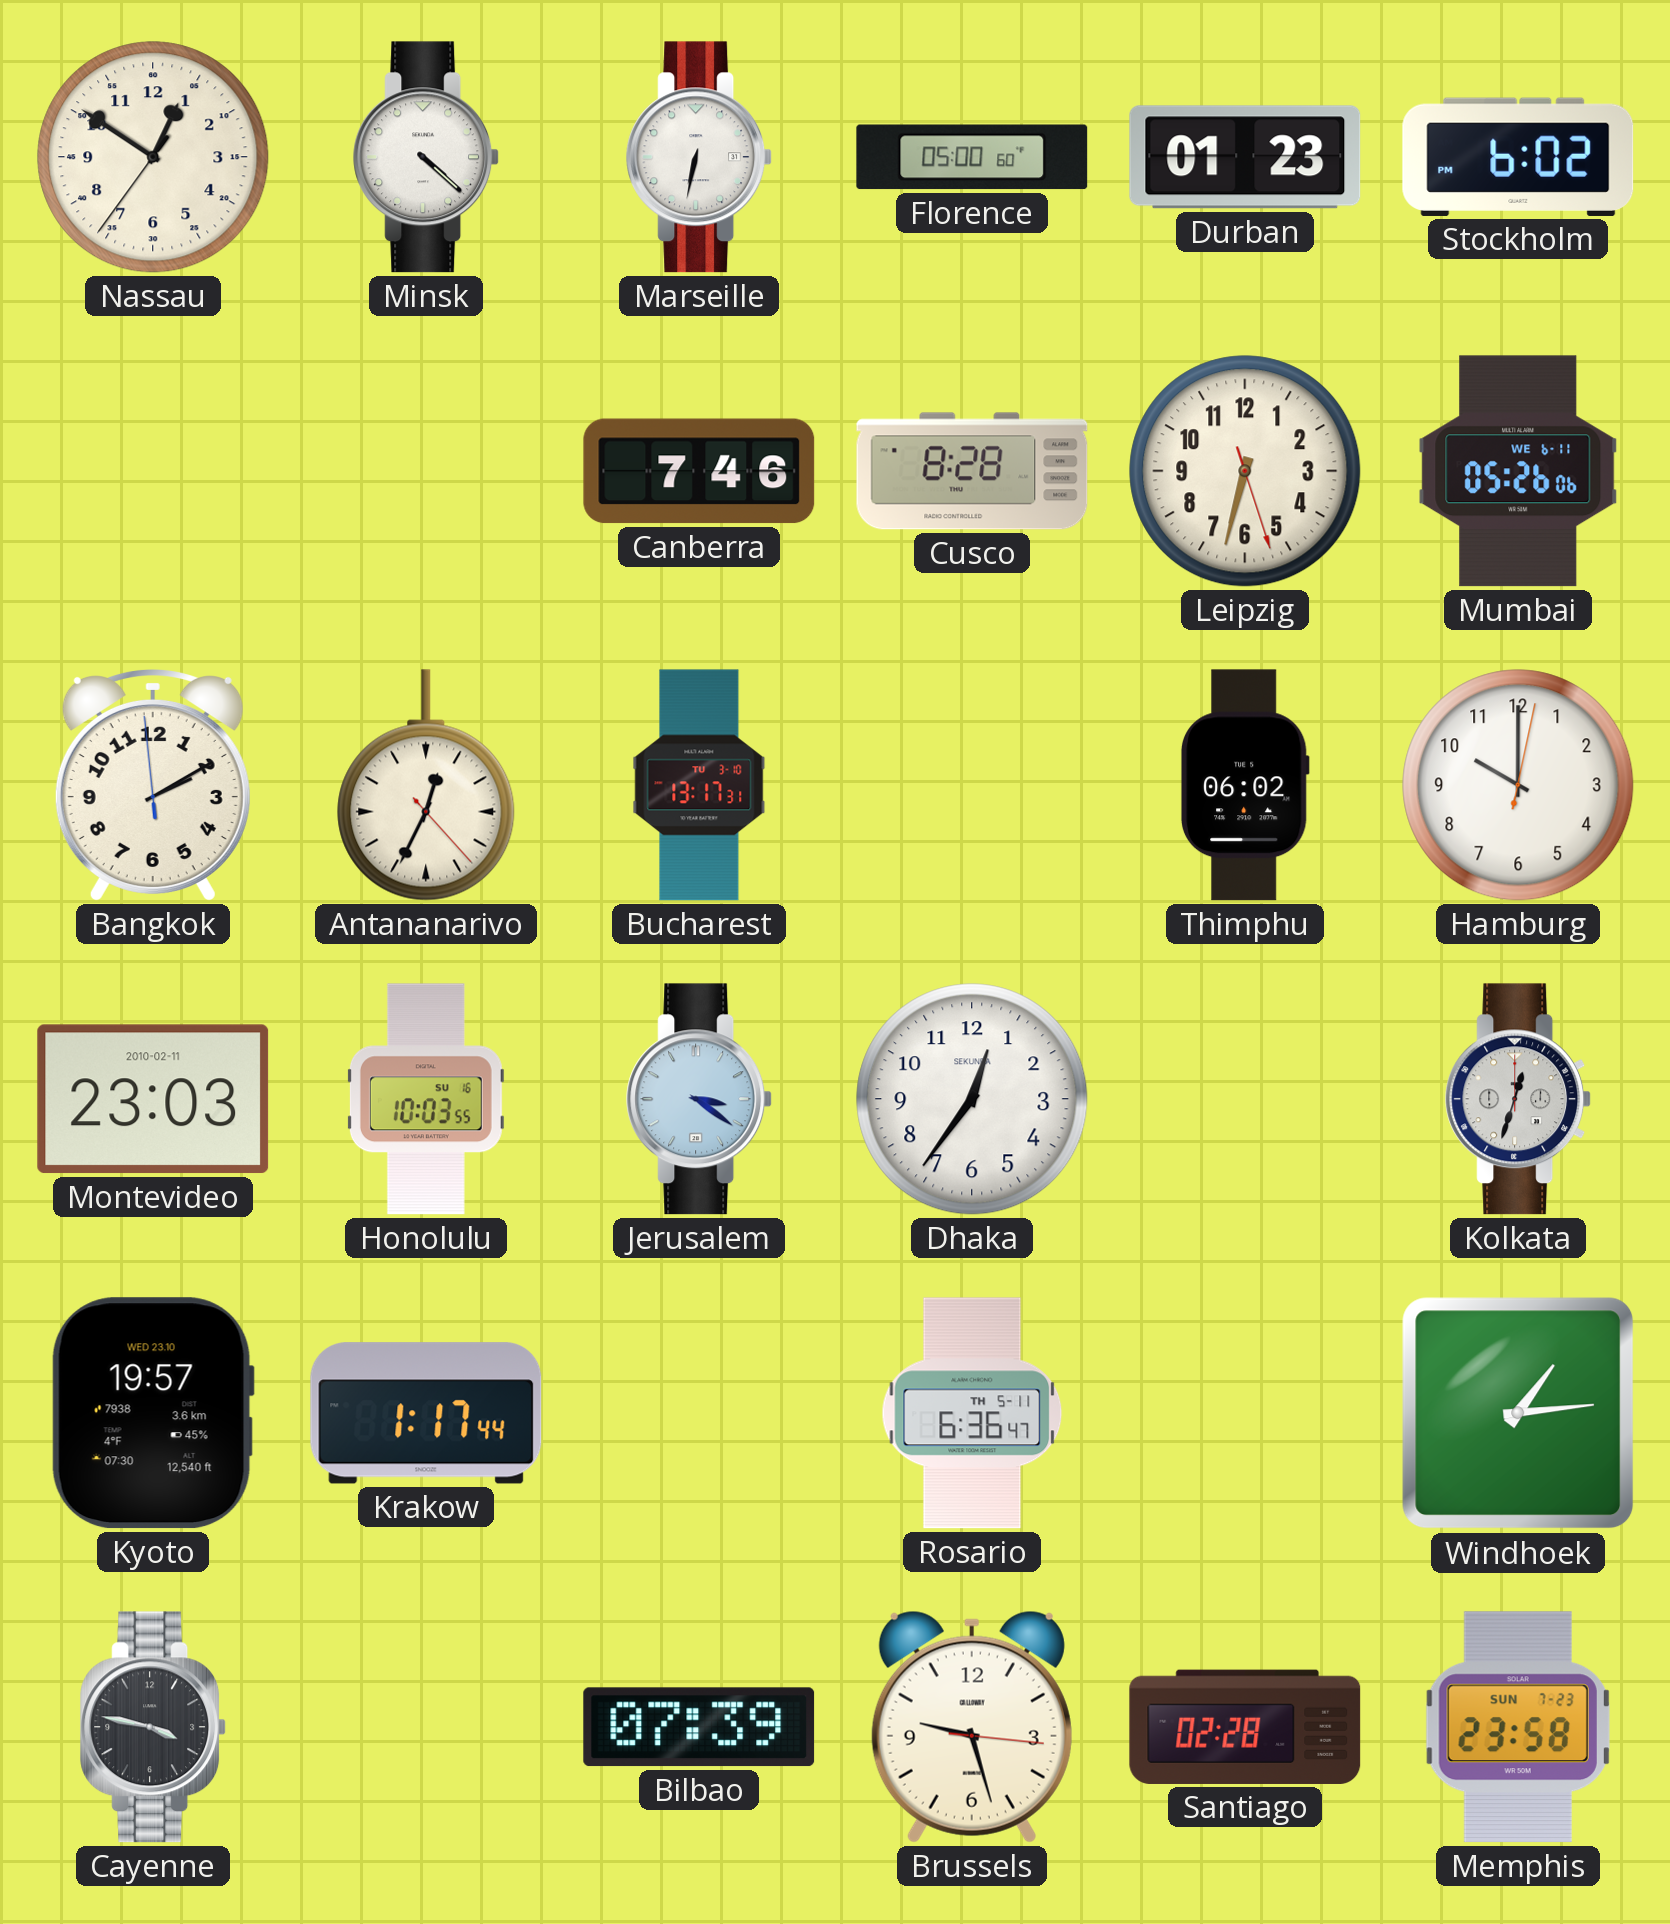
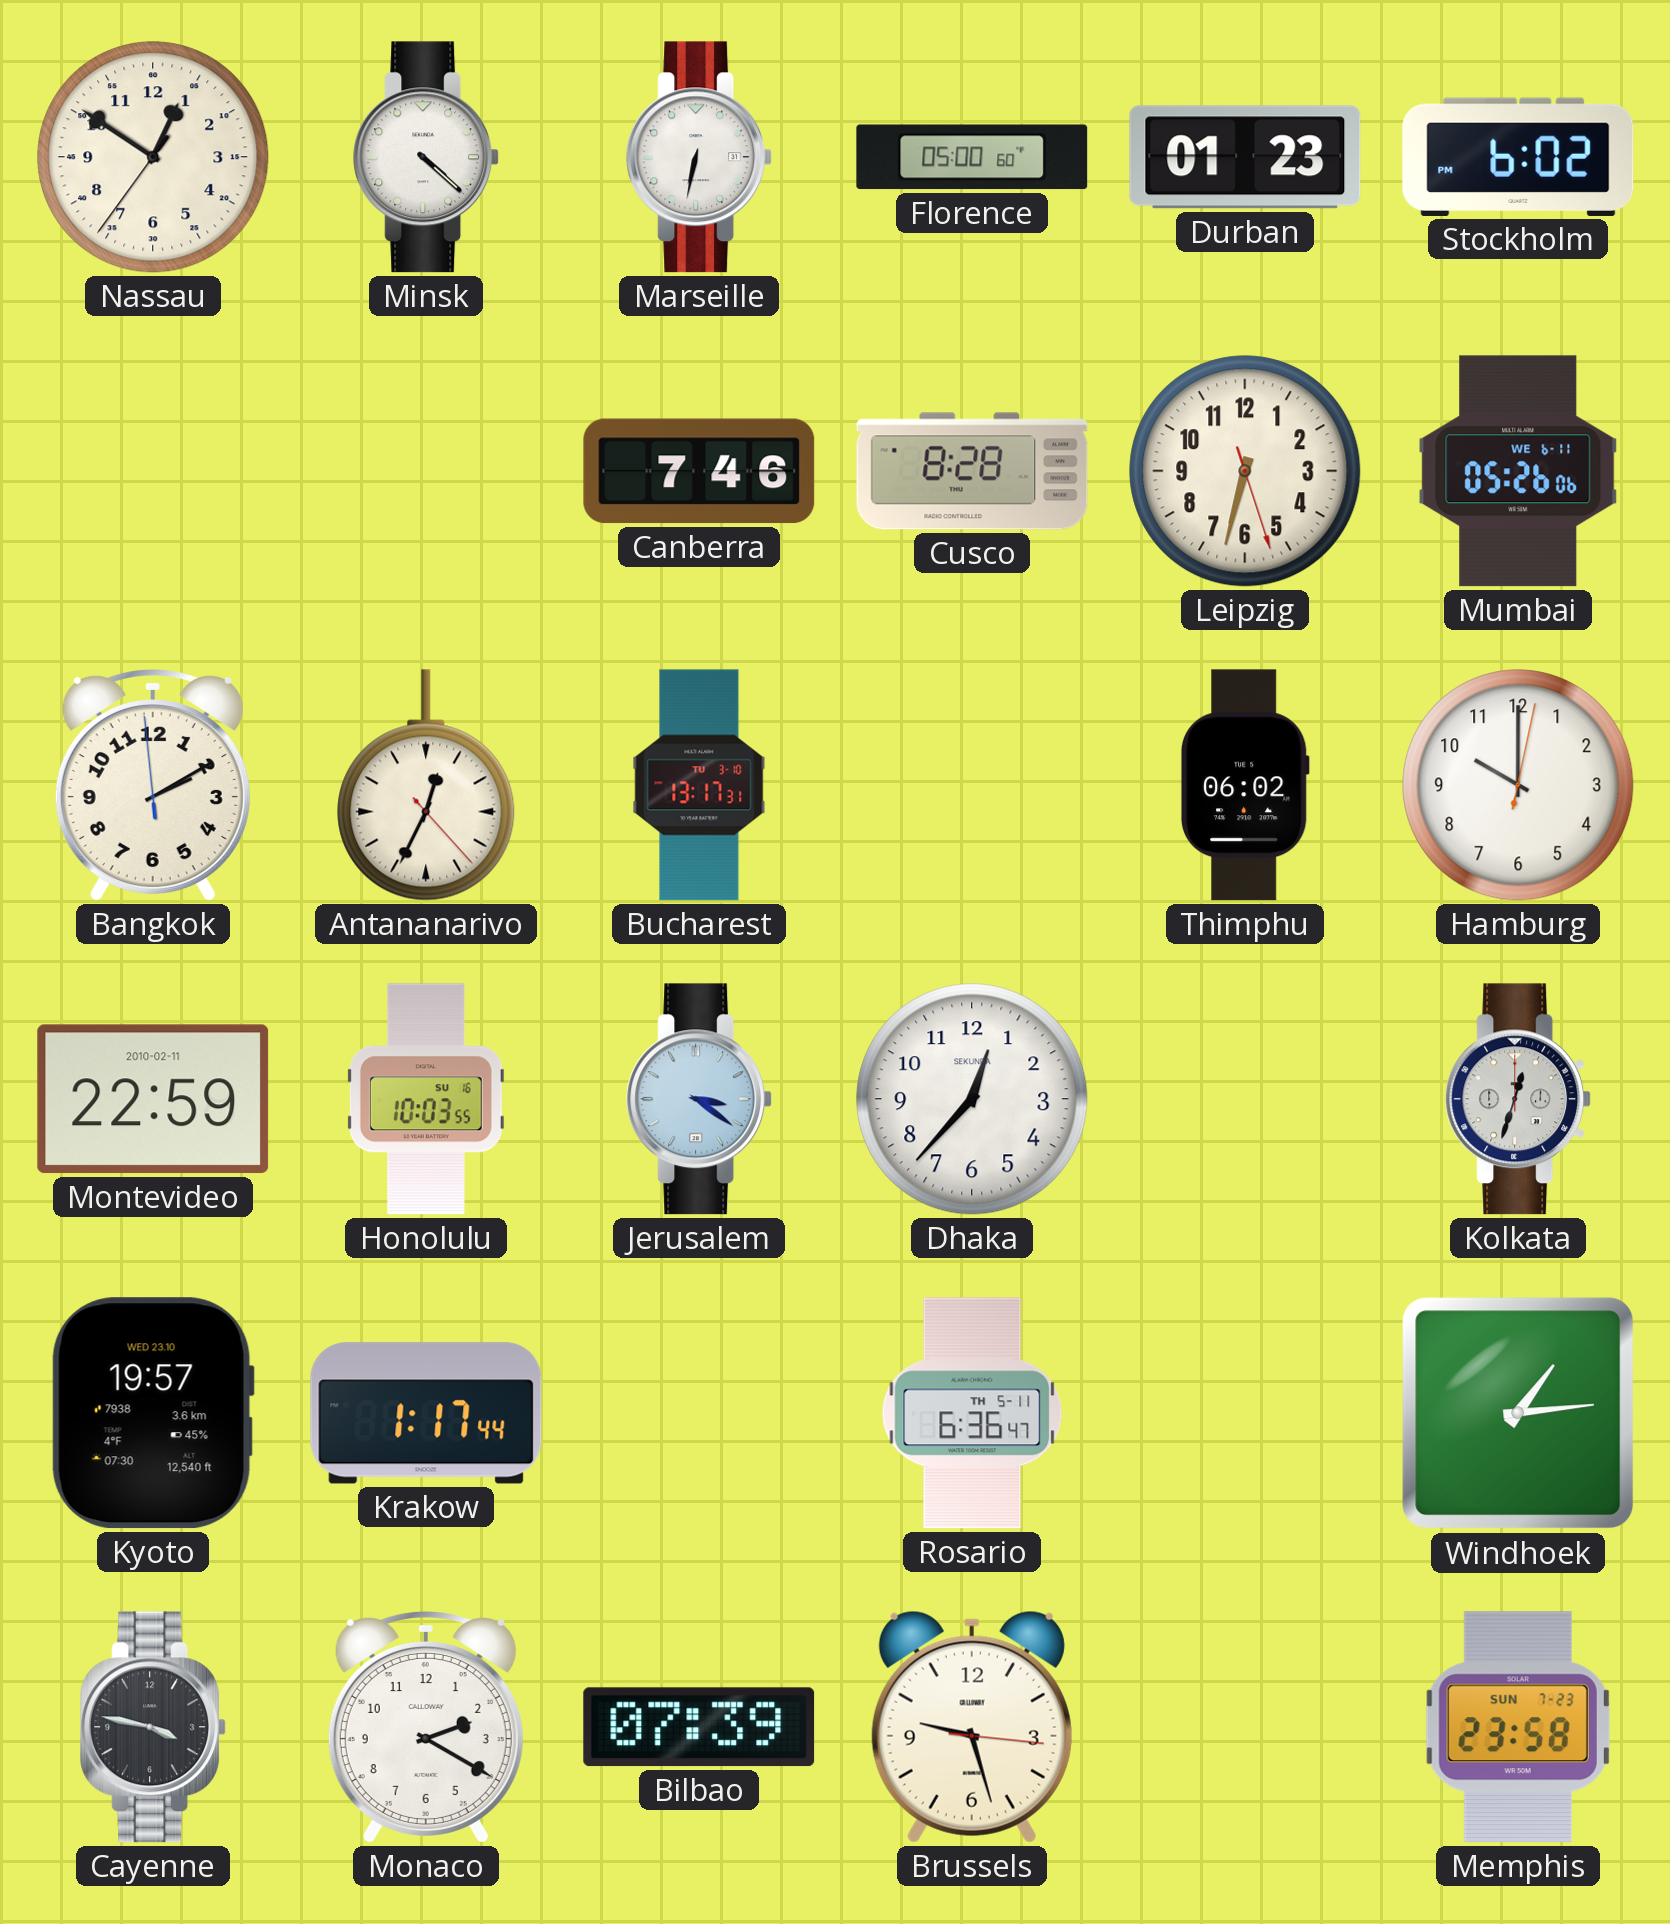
Montevideo: 23:03 -> 22:59 (153, 1099)
Dhaka: 12:36 -> 12:37 (972, 1099)
Monaco: none -> 2:20 (426, 1728)
Santiago: 02:28 -> none (1245, 1727)
